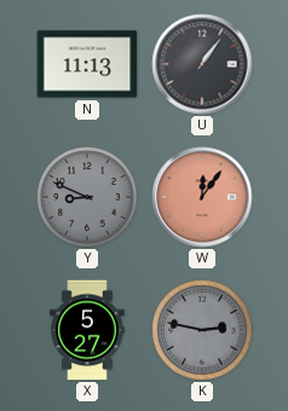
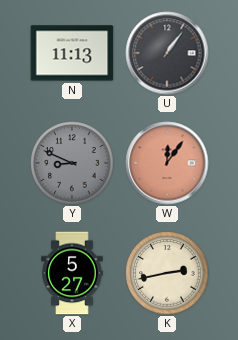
K: 2:47 -> 2:43 (167, 273)
K dial: grey -> cream (167, 273)
